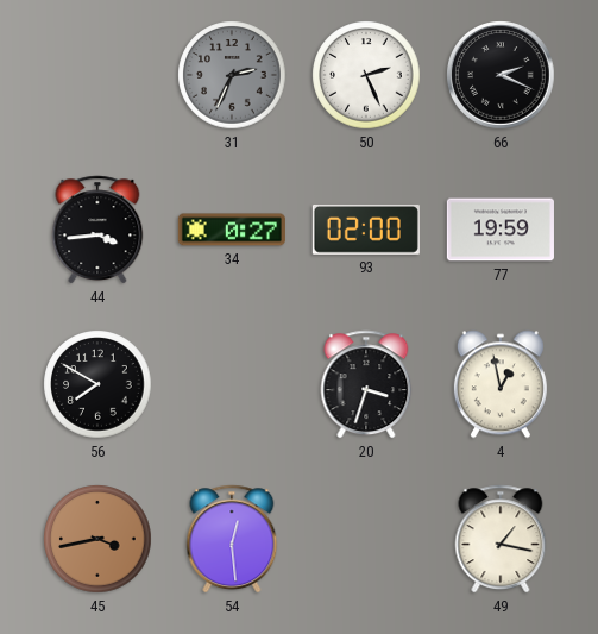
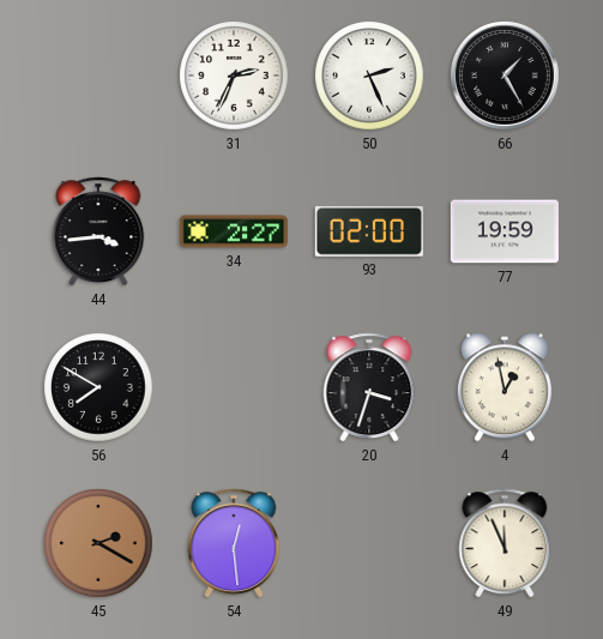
31 dial: grey -> white (234, 76)
66: 2:19 -> 1:25 (505, 76)
34: 0:27 -> 2:27 (234, 231)
45: 3:43 -> 2:20 (98, 543)
49: 1:17 -> 11:56 (505, 543)
